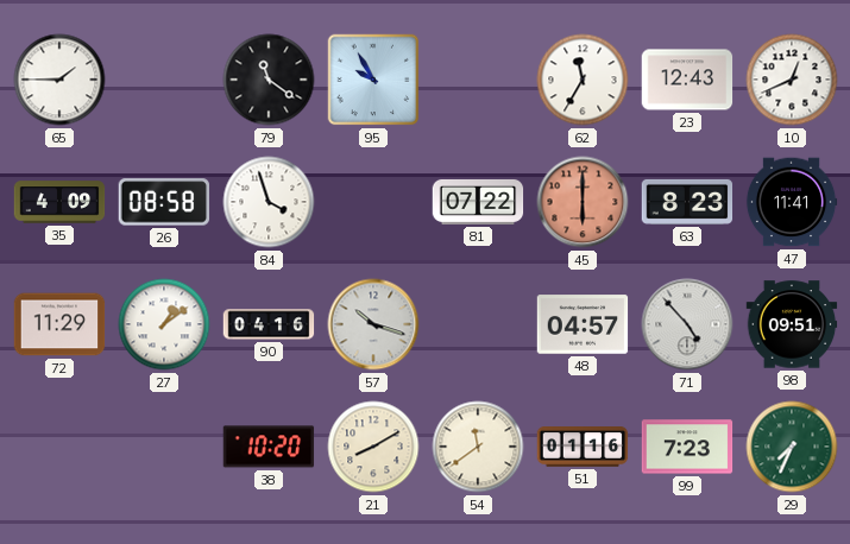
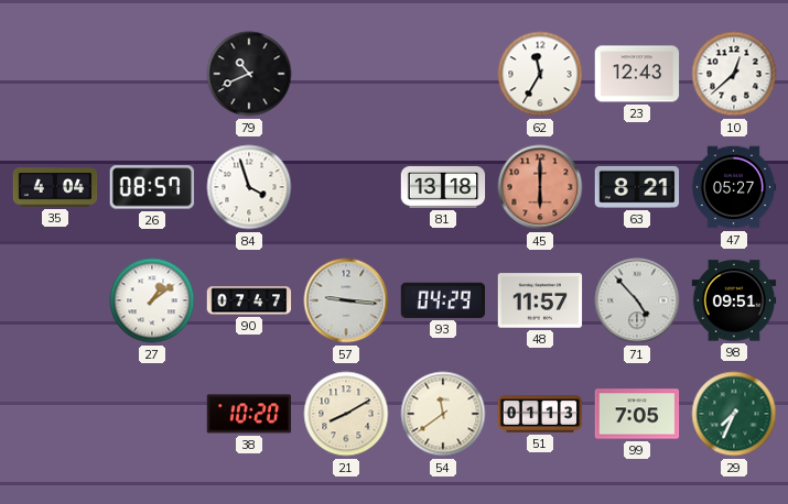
65: 1:45 -> none (59, 80)
79: 11:21 -> 10:41 (249, 74)
95: 9:55 -> none (373, 80)
10: 12:41 -> 12:38 (734, 74)
35: 4:09 -> 4:04 (55, 187)
26: 08:58 -> 08:57 (152, 187)
81: 07:22 -> 13:18 (443, 187)
63: 8:23 -> 8:21 (637, 187)
47: 11:41 -> 05:27 (734, 187)
72: 11:29 -> none (59, 324)
90: 04:16 -> 07:47 (249, 300)
57: 10:18 -> 9:16 (346, 300)
93: none -> 04:29 (443, 300)
48: 04:57 -> 11:57 (540, 300)
51: 01:16 -> 01:13 (540, 414)
99: 7:23 -> 7:05 (637, 414)
